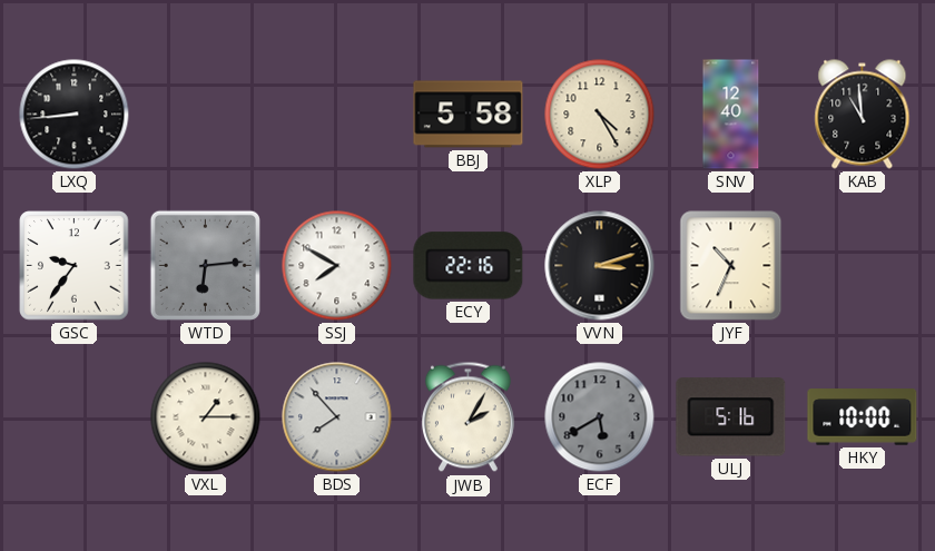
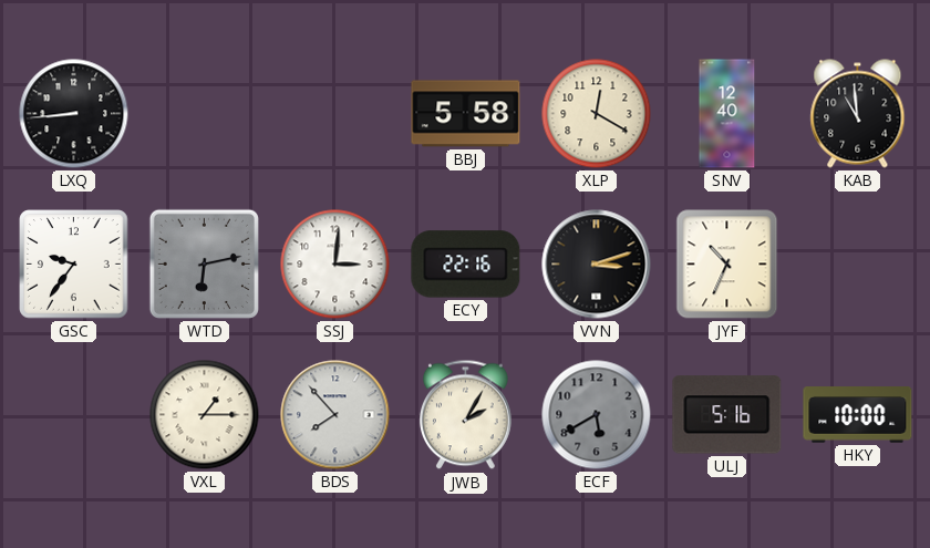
XLP: 4:25 -> 12:20 (597, 114)
WTD: 6:14 -> 6:13 (204, 263)
SSJ: 7:50 -> 3:01 (335, 265)
